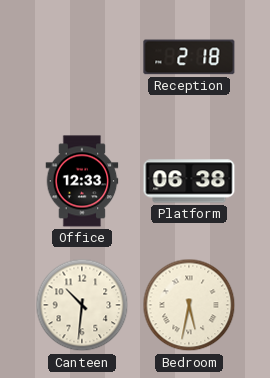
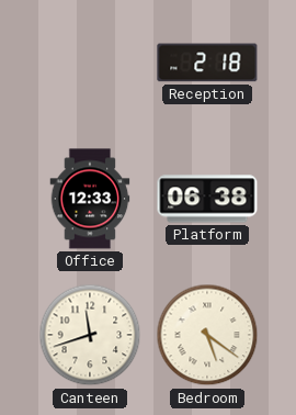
Canteen: 10:31 -> 11:42 (90, 335)
Bedroom: 5:32 -> 5:21 (207, 335)
